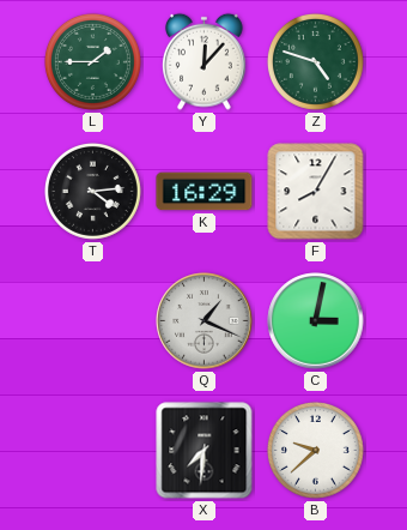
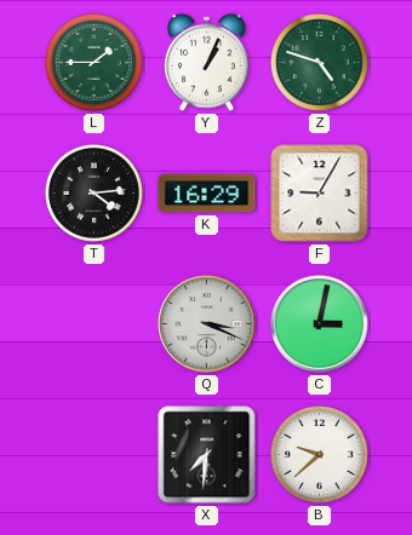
Y: 12:07 -> 1:04 (207, 62)
F: 8:05 -> 9:05 (320, 194)
Q: 1:19 -> 3:19 (207, 324)
